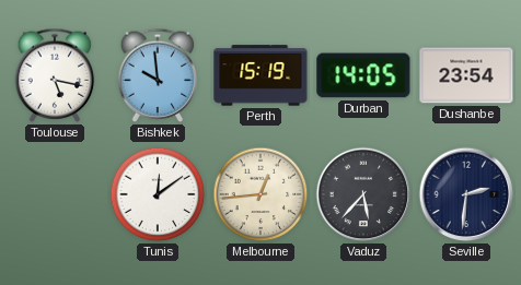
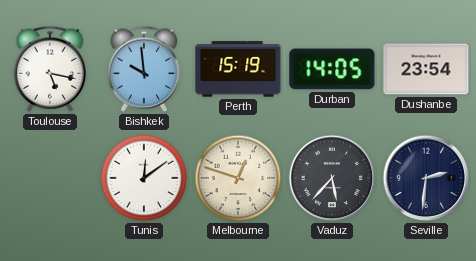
Melbourne: 12:44 -> 12:48 (238, 178)
